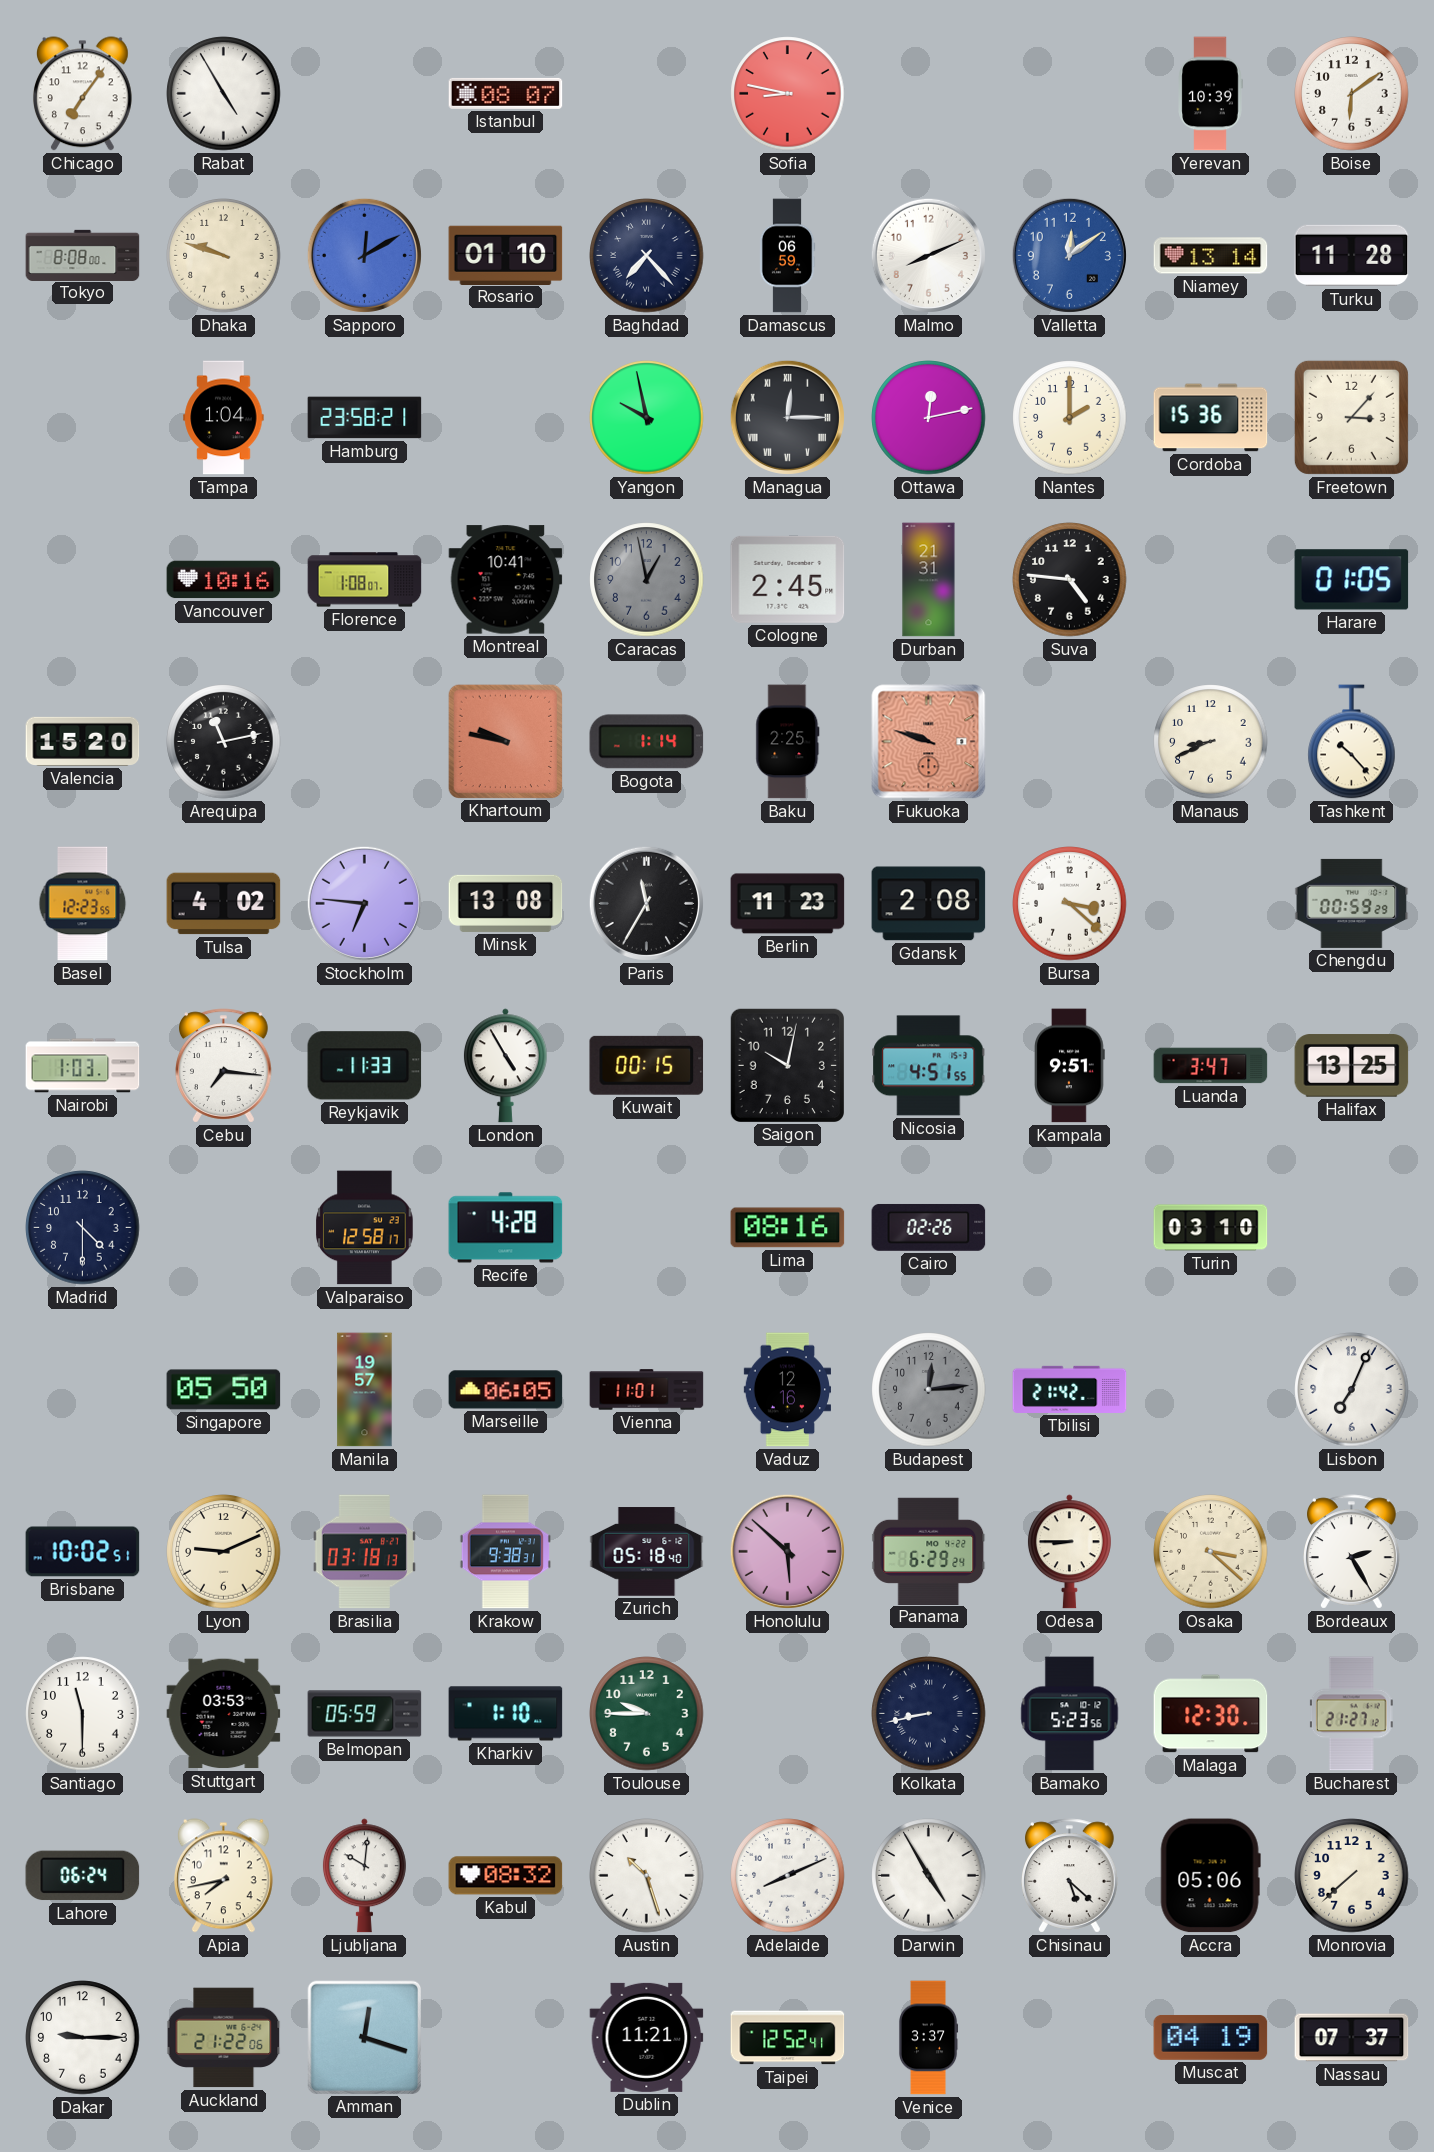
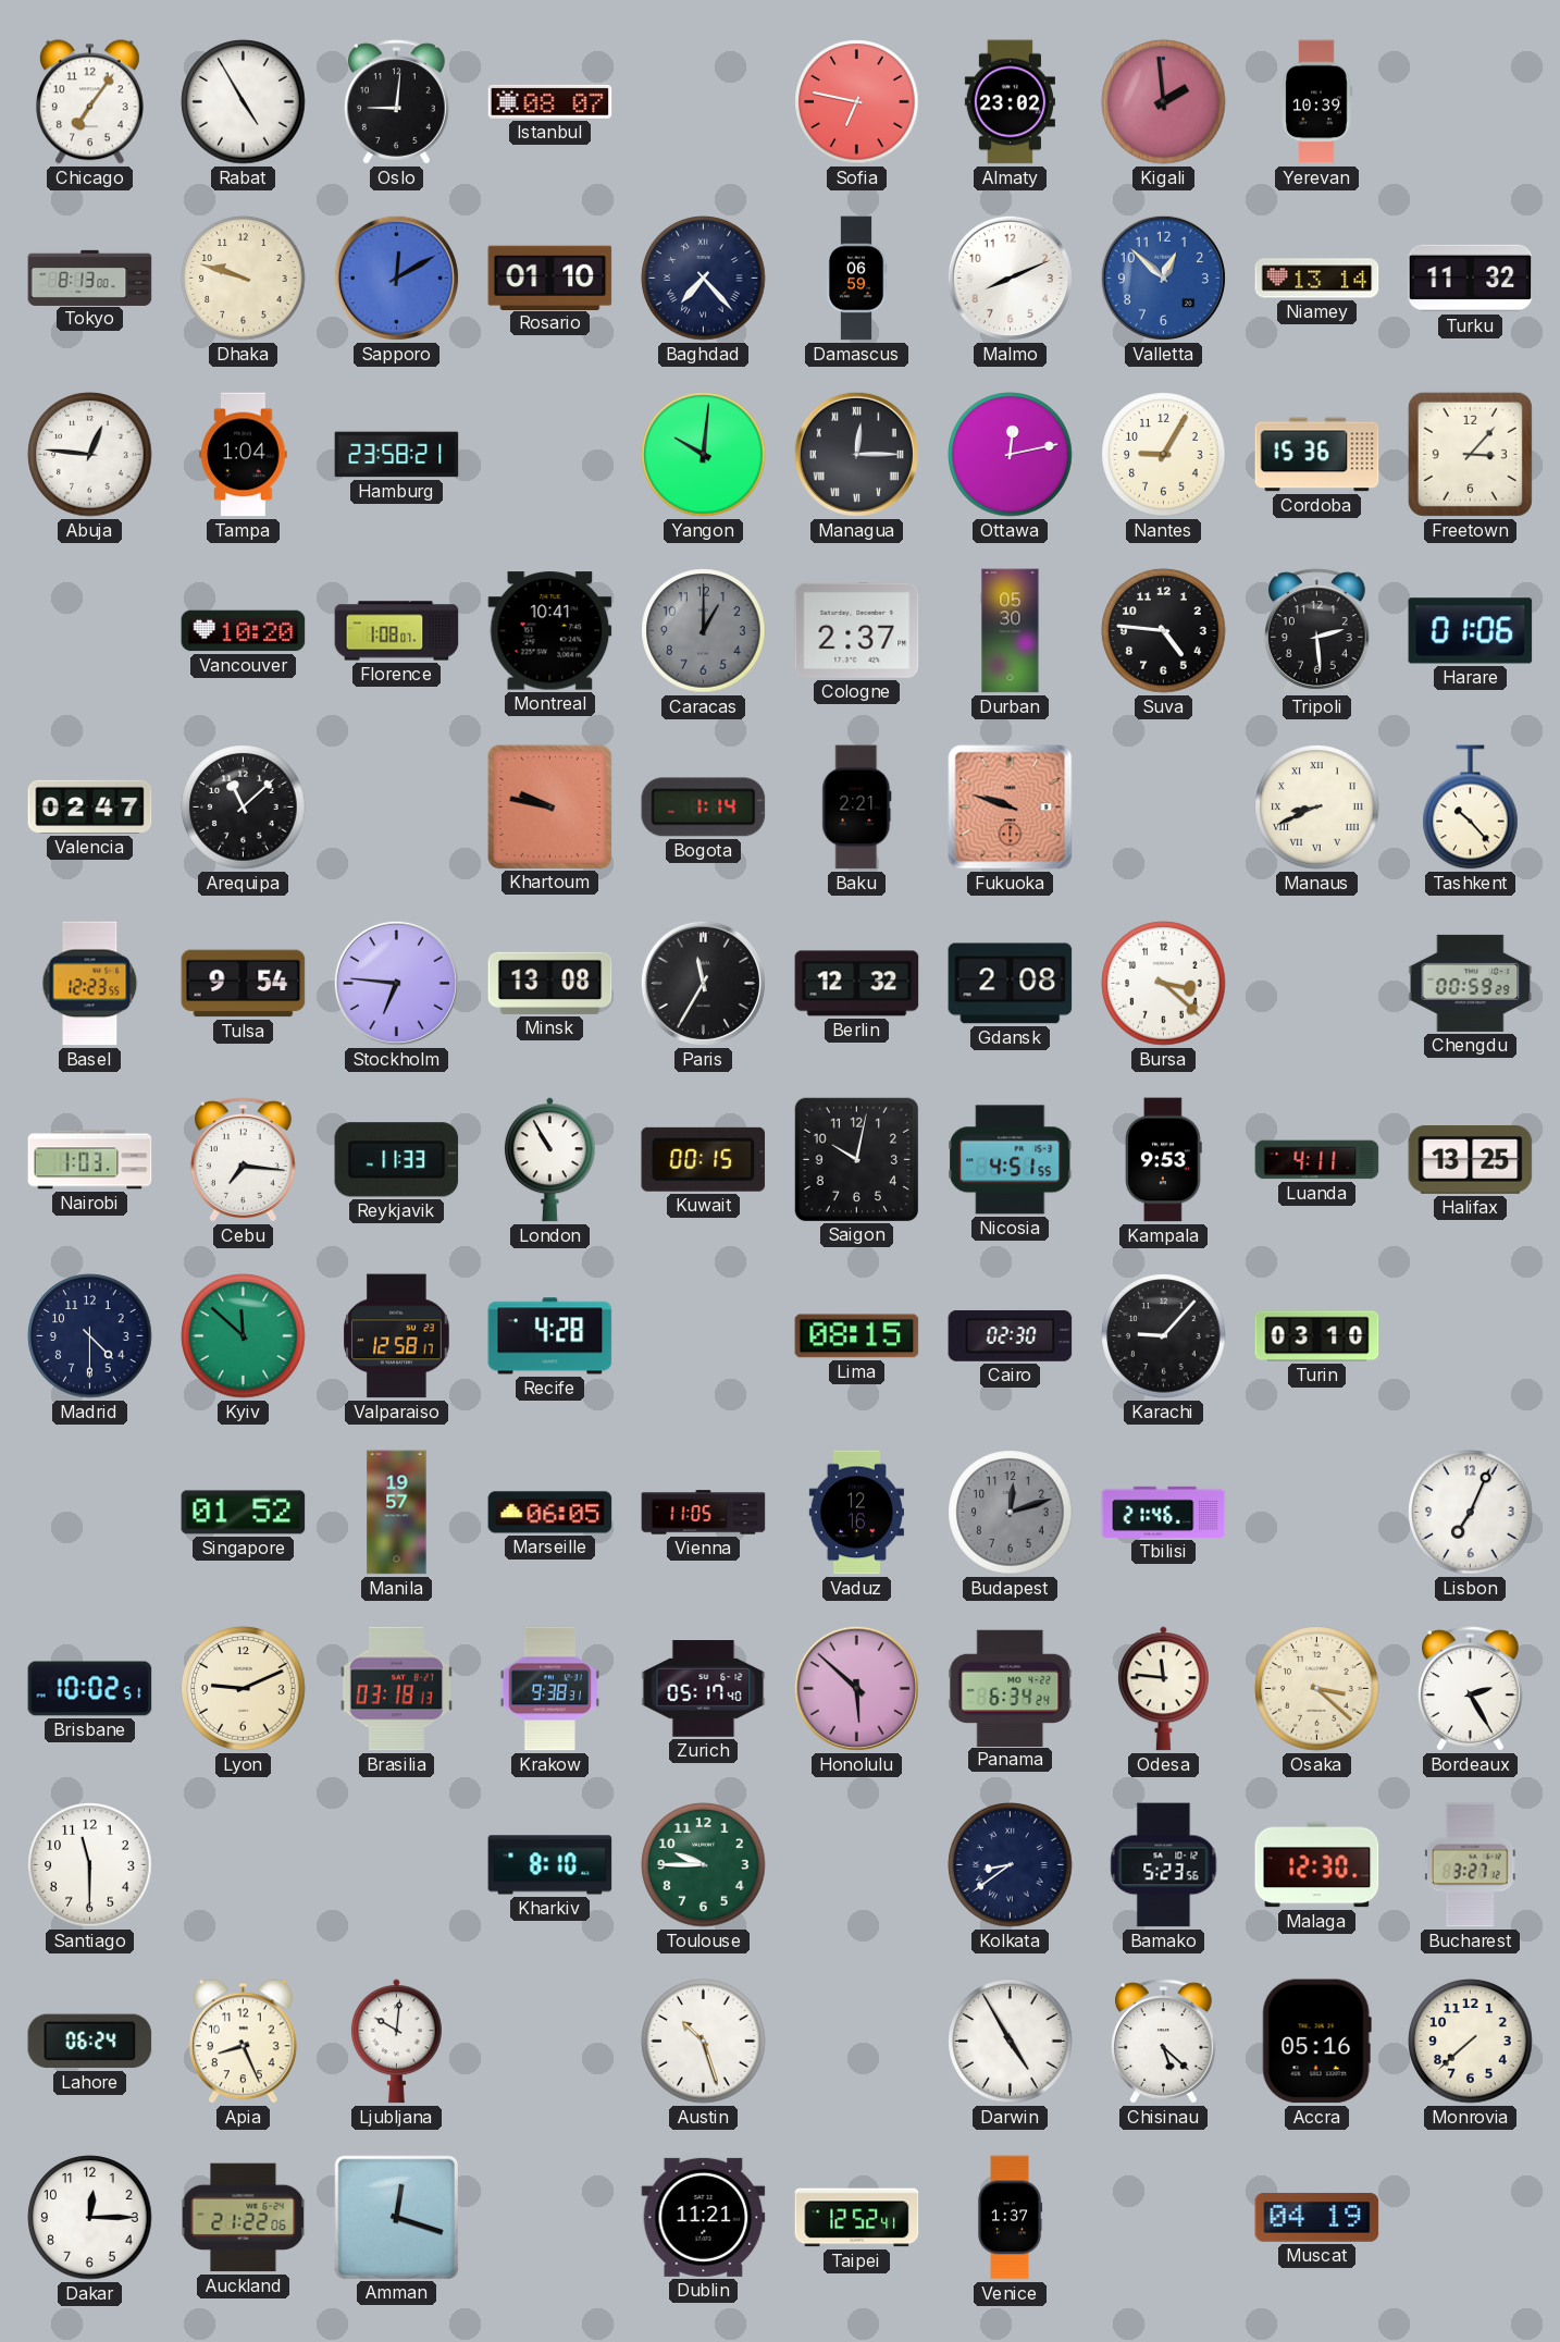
Oslo: none -> 9:01 (397, 102)
Sofia: 8:47 -> 6:47 (857, 102)
Almaty: none -> 23:02 (1010, 102)
Kigali: none -> 1:59 (1164, 102)
Boise: 6:09 -> none (1352, 94)
Tokyo: 8:08 -> 8:13 (90, 278)
Valletta: 12:09 -> 12:52 (1163, 278)
Turku: 11:28 -> 11:32 (1471, 279)
Abuja: none -> 12:46 (90, 455)
Yangon: 9:58 -> 10:01 (704, 455)
Nantes: 2:00 -> 9:05 (1164, 455)
Vancouver: 10:16 -> 10:20 (244, 631)
Caracas: 12:58 -> 1:00 (704, 631)
Cologne: 2:45 -> 2:37 (857, 630)
Durban: 21:31 -> 05:30 (1011, 631)
Tripoli: none -> 2:29 (1317, 631)
Harare: 01:05 -> 01:06 (1471, 631)
Valencia: 15:20 -> 02:47 (90, 806)
Arequipa: 11:13 -> 11:08 (244, 808)
Baku: 2:25 -> 2:21 (857, 808)
Manaus numerals: Arabic -> Roman (1317, 808)
Tulsa: 4:02 -> 9:54 (244, 984)
Berlin: 11:23 -> 12:32 (857, 984)
London: 4:55 -> 10:55 (549, 1160)
Kampala: 9:51 -> 9:53 (1164, 1160)
Luanda: 3:47 -> 4:11 (1317, 1160)
Kyiv: none -> 11:52 (244, 1336)
Lima: 08:16 -> 08:15 (857, 1336)
Cairo: 02:26 -> 02:30 (1011, 1335)
Karachi: none -> 9:07 (1164, 1336)
Singapore: 05:50 -> 01:52 (244, 1513)
Vienna: 11:01 -> 11:05 (704, 1513)
Budapest: 12:14 -> 12:12 (1011, 1513)
Tbilisi: 21:42 -> 21:46 (1164, 1512)
Zurich: 05:18 -> 05:17 (704, 1689)
Panama: 6:29 -> 6:34 (1011, 1688)
Odesa: 8:45 -> 11:46 (1163, 1689)
Stuttgart: 03:53 -> none (224, 1714)
Belmopan: 05:59 -> none (365, 1714)
Kharkiv: 1:10 -> 8:10 (550, 1865)
Kolkata: 8:43 -> 8:39 (1011, 1865)
Bucharest: 21:27 -> 3:27 (1470, 1865)
Apia: 7:43 -> 8:26 (243, 2042)
Kabul: 08:32 -> none (506, 1876)
Adelaide: 8:11 -> none (788, 1876)
Accra: 05:06 -> 05:16 (1316, 2042)
Dakar: 9:15 -> 12:15 (90, 2218)
Venice: 3:37 -> 1:37 (1010, 2218)
Nassau: 07:37 -> none (1352, 2038)
